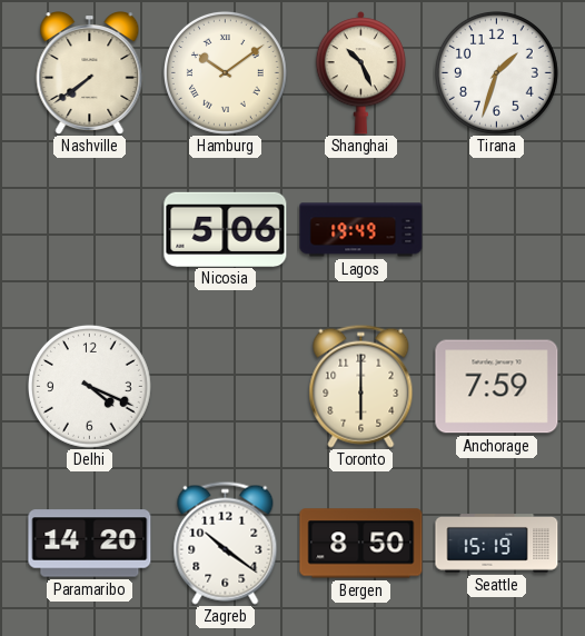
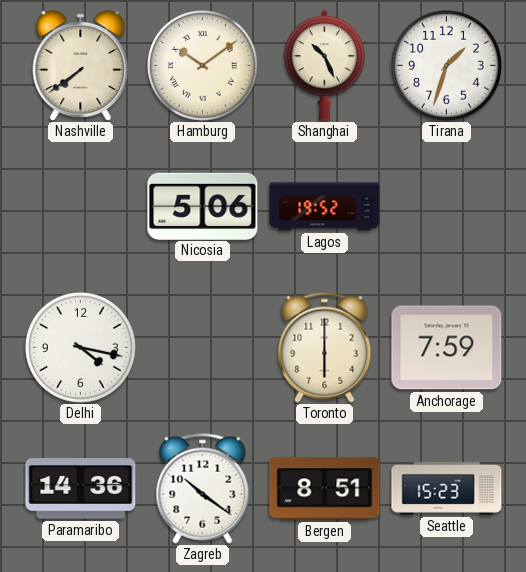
Lagos: 19:49 -> 19:52 (325, 207)
Delhi: 4:19 -> 4:17 (80, 347)
Paramaribo: 14:20 -> 14:36 (81, 489)
Bergen: 8:50 -> 8:51 (325, 489)
Seattle: 15:19 -> 15:23 (447, 489)
